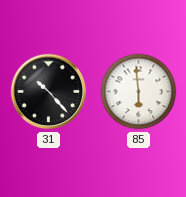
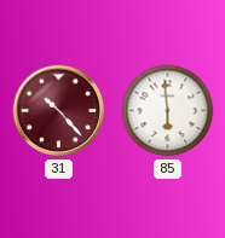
31 dial: black -> burgundy (59, 111)
